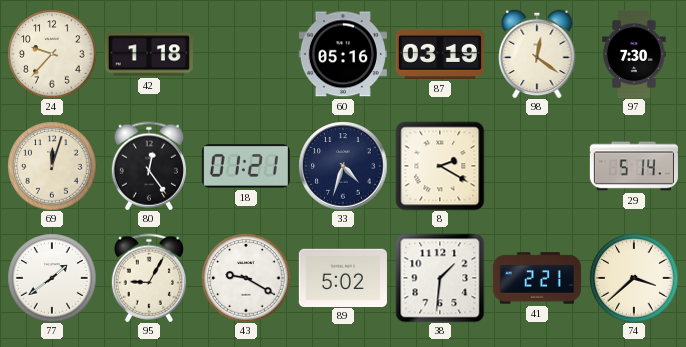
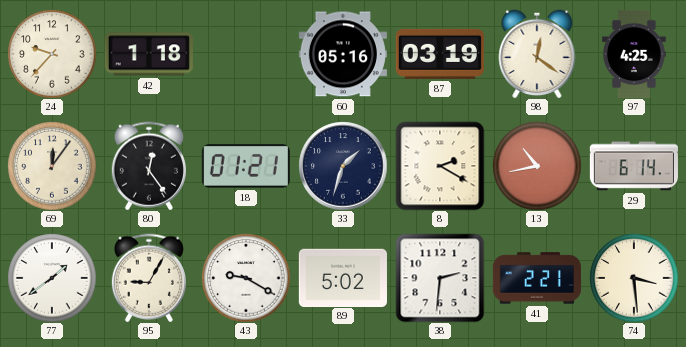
97: 7:30 -> 4:25 (634, 53)
69: 12:03 -> 12:06 (52, 166)
33: 4:33 -> 1:33 (343, 166)
13: none -> 10:43 (537, 166)
29: 5:14 -> 6:14 (634, 166)
38: 1:31 -> 2:31 (440, 278)
74: 3:38 -> 3:29 (634, 278)
